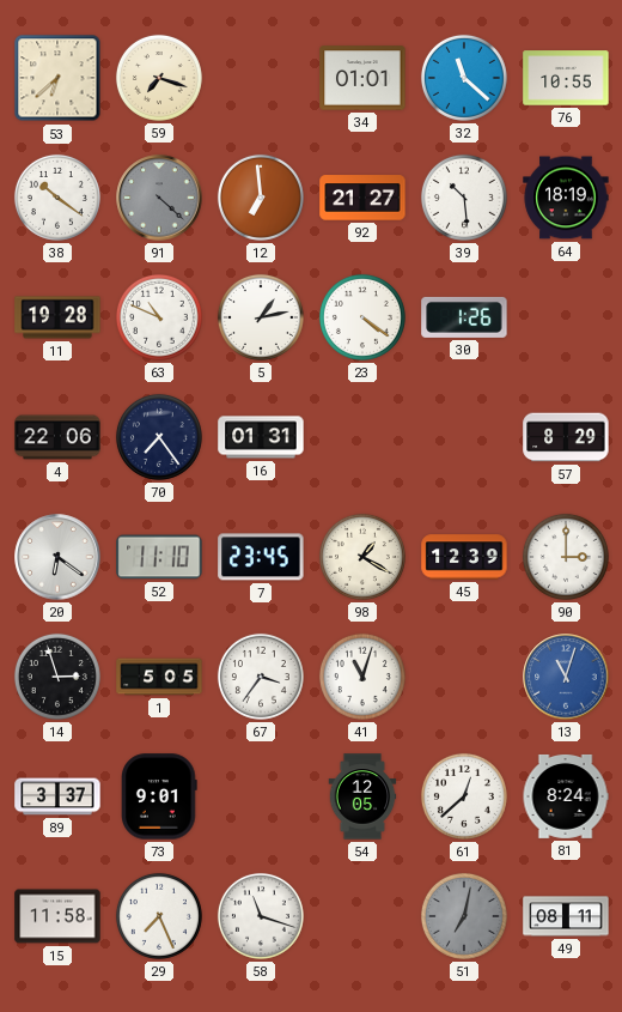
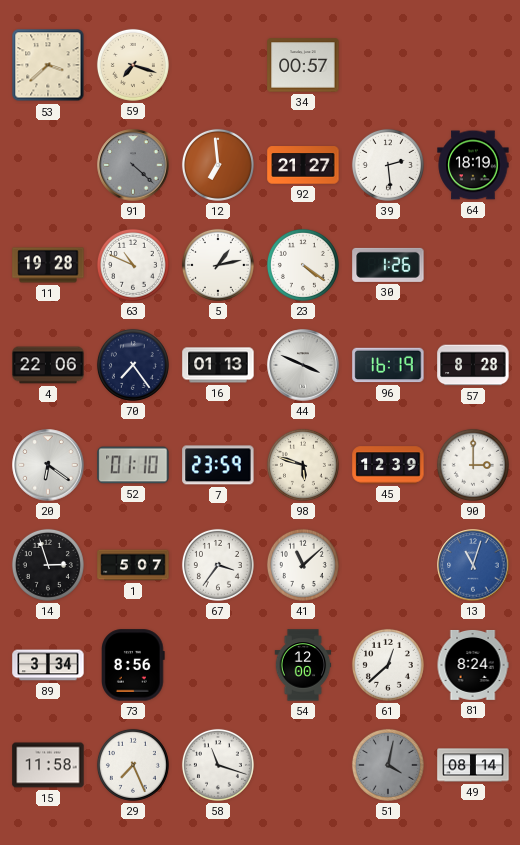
53: 6:38 -> 3:38 (48, 65)
34: 01:01 -> 00:57 (303, 65)
32: 11:22 -> none (464, 78)
76: 10:55 -> none (566, 78)
38: 10:21 -> none (57, 198)
39: 10:29 -> 2:29 (388, 165)
16: 01:31 -> 01:13 (218, 365)
44: none -> 3:49 (303, 365)
96: none -> 16:19 (388, 365)
57: 8:29 -> 8:28 (473, 365)
52: 11:10 -> 01:10 (133, 465)
7: 23:45 -> 23:59 (218, 465)
98: 1:20 -> 5:48 (303, 465)
1: 5:05 -> 5:07 (133, 565)
41: 11:03 -> 11:08 (303, 565)
89: 3:37 -> 3:34 (48, 665)
73: 9:01 -> 8:56 (134, 665)
54: 12:05 -> 12:00 (303, 665)
51: 7:02 -> 4:02 (388, 765)
49: 08:11 -> 08:14 (473, 765)
